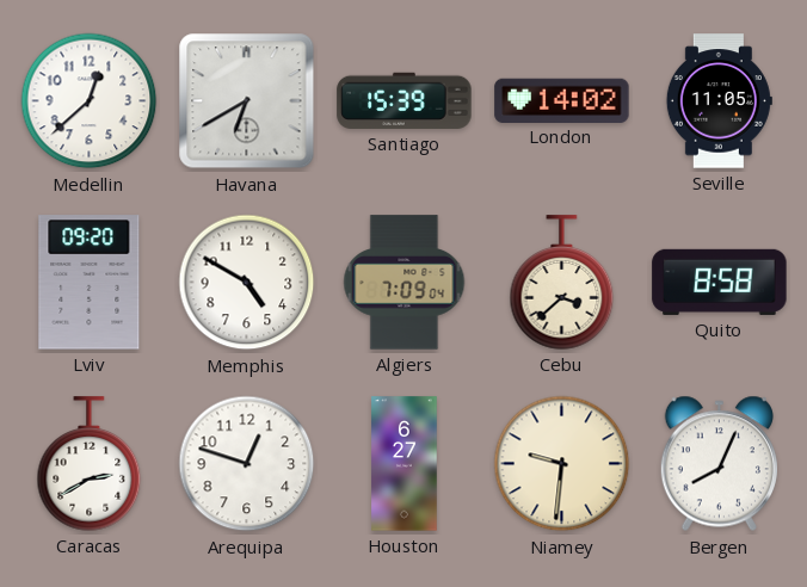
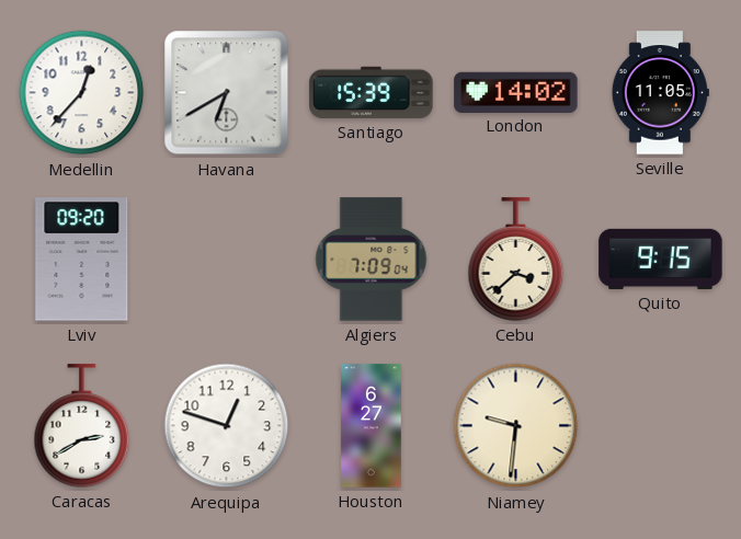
Medellin: 12:38 -> 12:37 (82, 93)
Memphis: 4:50 -> none (247, 283)
Quito: 8:58 -> 9:15 (661, 259)
Bergen: 8:04 -> none (719, 464)
